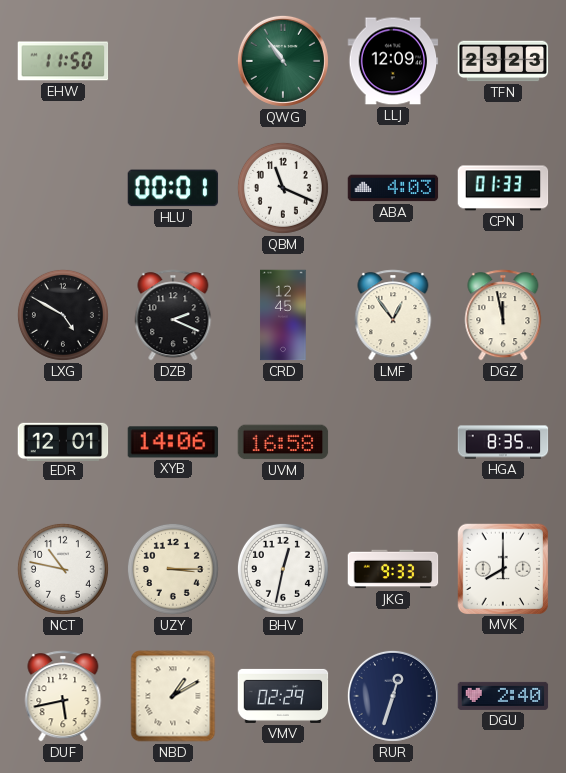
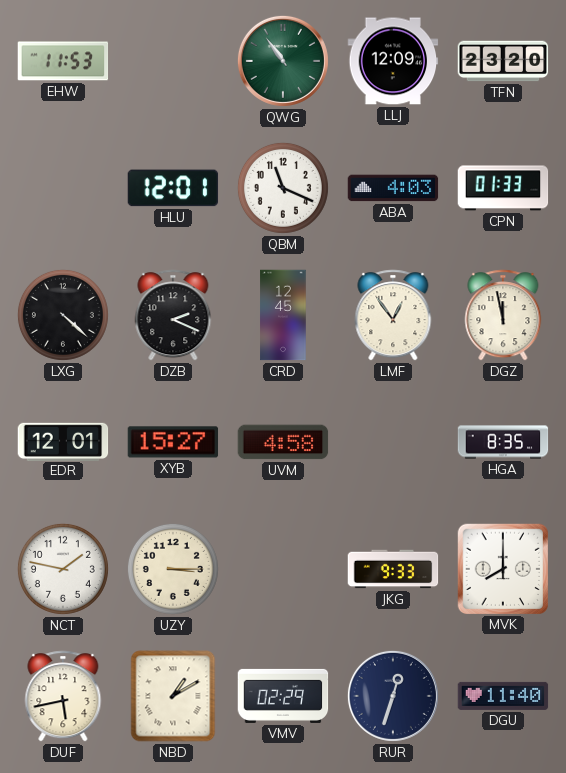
EHW: 11:50 -> 11:53 (63, 61)
TFN: 23:23 -> 23:20 (503, 61)
HLU: 00:01 -> 12:01 (173, 188)
LXG: 4:50 -> 4:22 (63, 315)
XYB: 14:06 -> 15:27 (173, 442)
UVM: 16:58 -> 4:58 (283, 442)
NCT: 10:47 -> 1:47 (63, 569)
BHV: 12:32 -> none (283, 569)
DGU: 2:40 -> 11:40 (503, 696)
